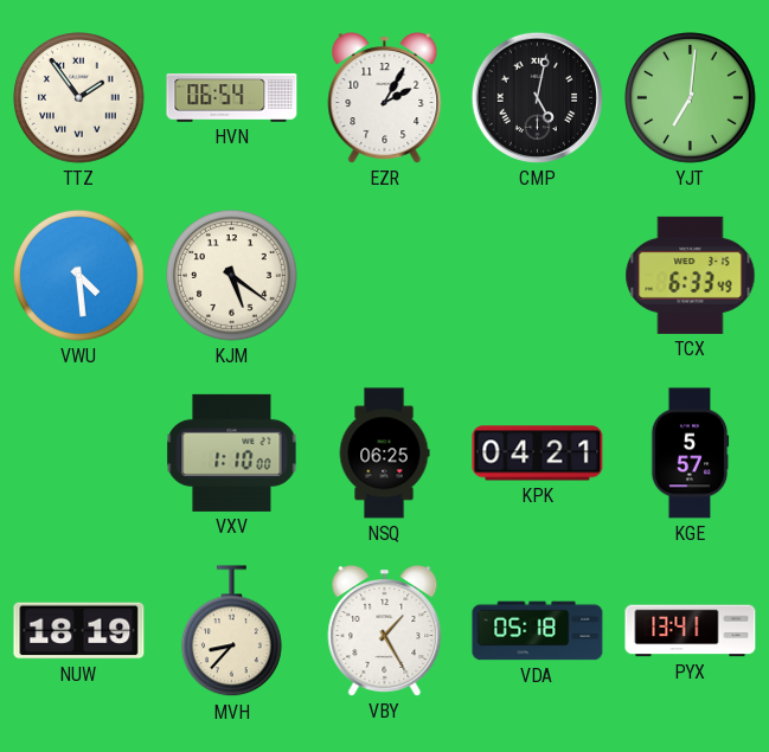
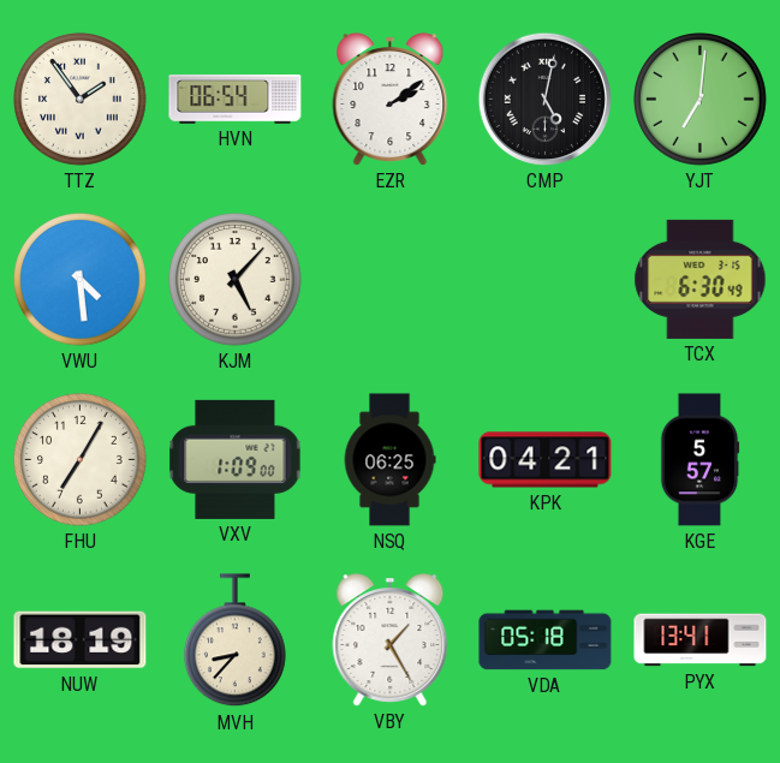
EZR: 2:05 -> 2:09 (391, 100)
KJM: 5:21 -> 5:07 (236, 280)
TCX: 6:33 -> 6:30 (701, 279)
FHU: none -> 7:05 (81, 460)
VXV: 1:10 -> 1:09 (236, 459)
